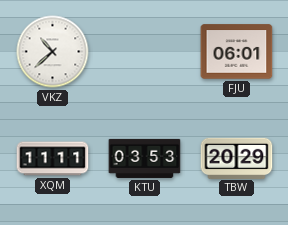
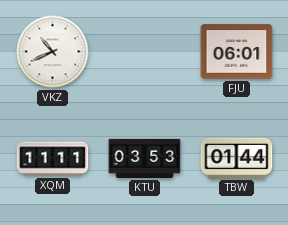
VKZ: 10:38 -> 10:41 (53, 52)
TBW: 20:29 -> 01:44 (237, 158)
